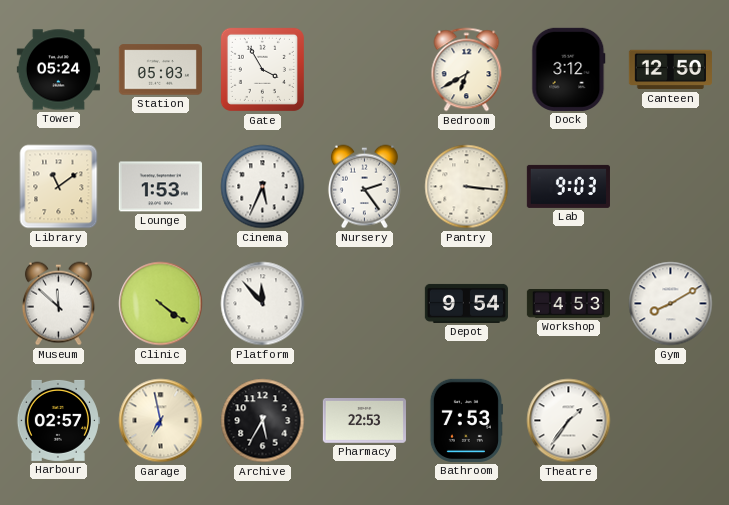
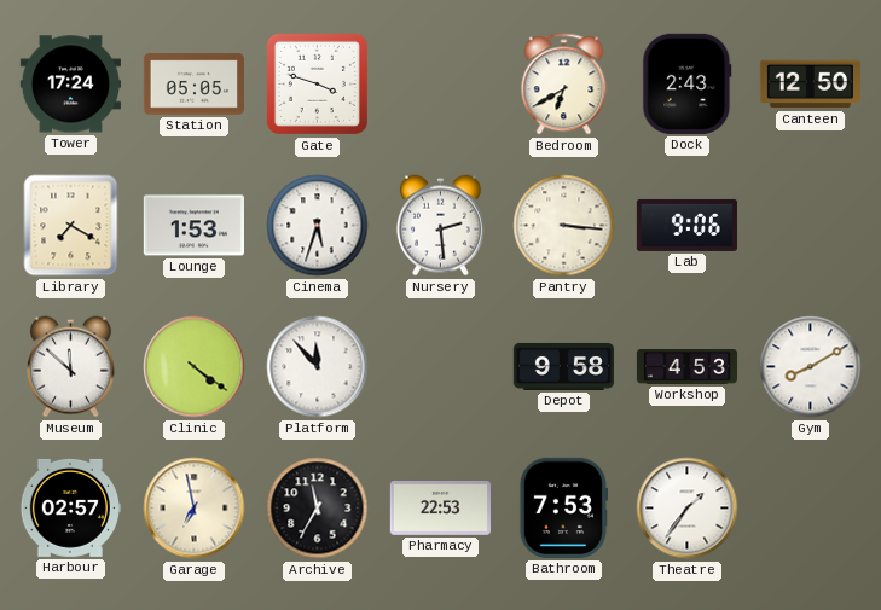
Tower: 05:24 -> 17:24 (70, 85)
Station: 05:03 -> 05:05 (193, 85)
Gate: 3:55 -> 3:48 (317, 83)
Dock: 3:12 -> 2:43 (688, 83)
Library: 11:09 -> 7:20 (71, 226)
Cinema: 5:34 -> 5:33 (318, 226)
Nursery: 2:24 -> 2:29 (440, 226)
Lab: 9:03 -> 9:06 (686, 225)
Depot: 9:54 -> 9:58 (563, 366)
Archive: 5:35 -> 11:35 (318, 509)
